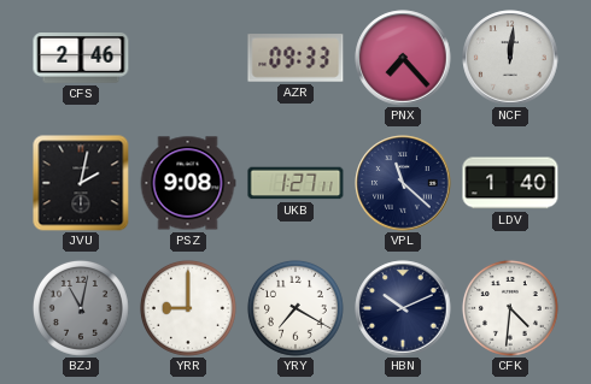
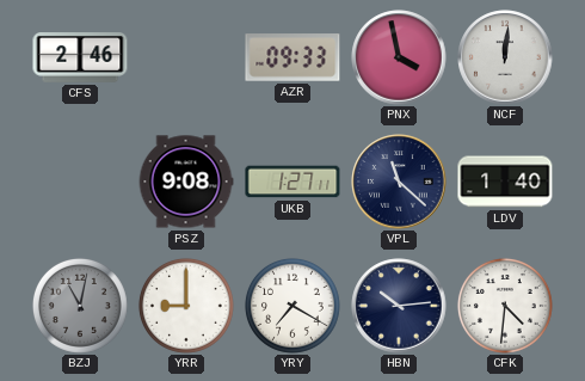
PNX: 7:23 -> 3:58 (399, 57)
JVU: 2:02 -> none (81, 183)
HBN: 10:11 -> 10:14 (399, 306)
